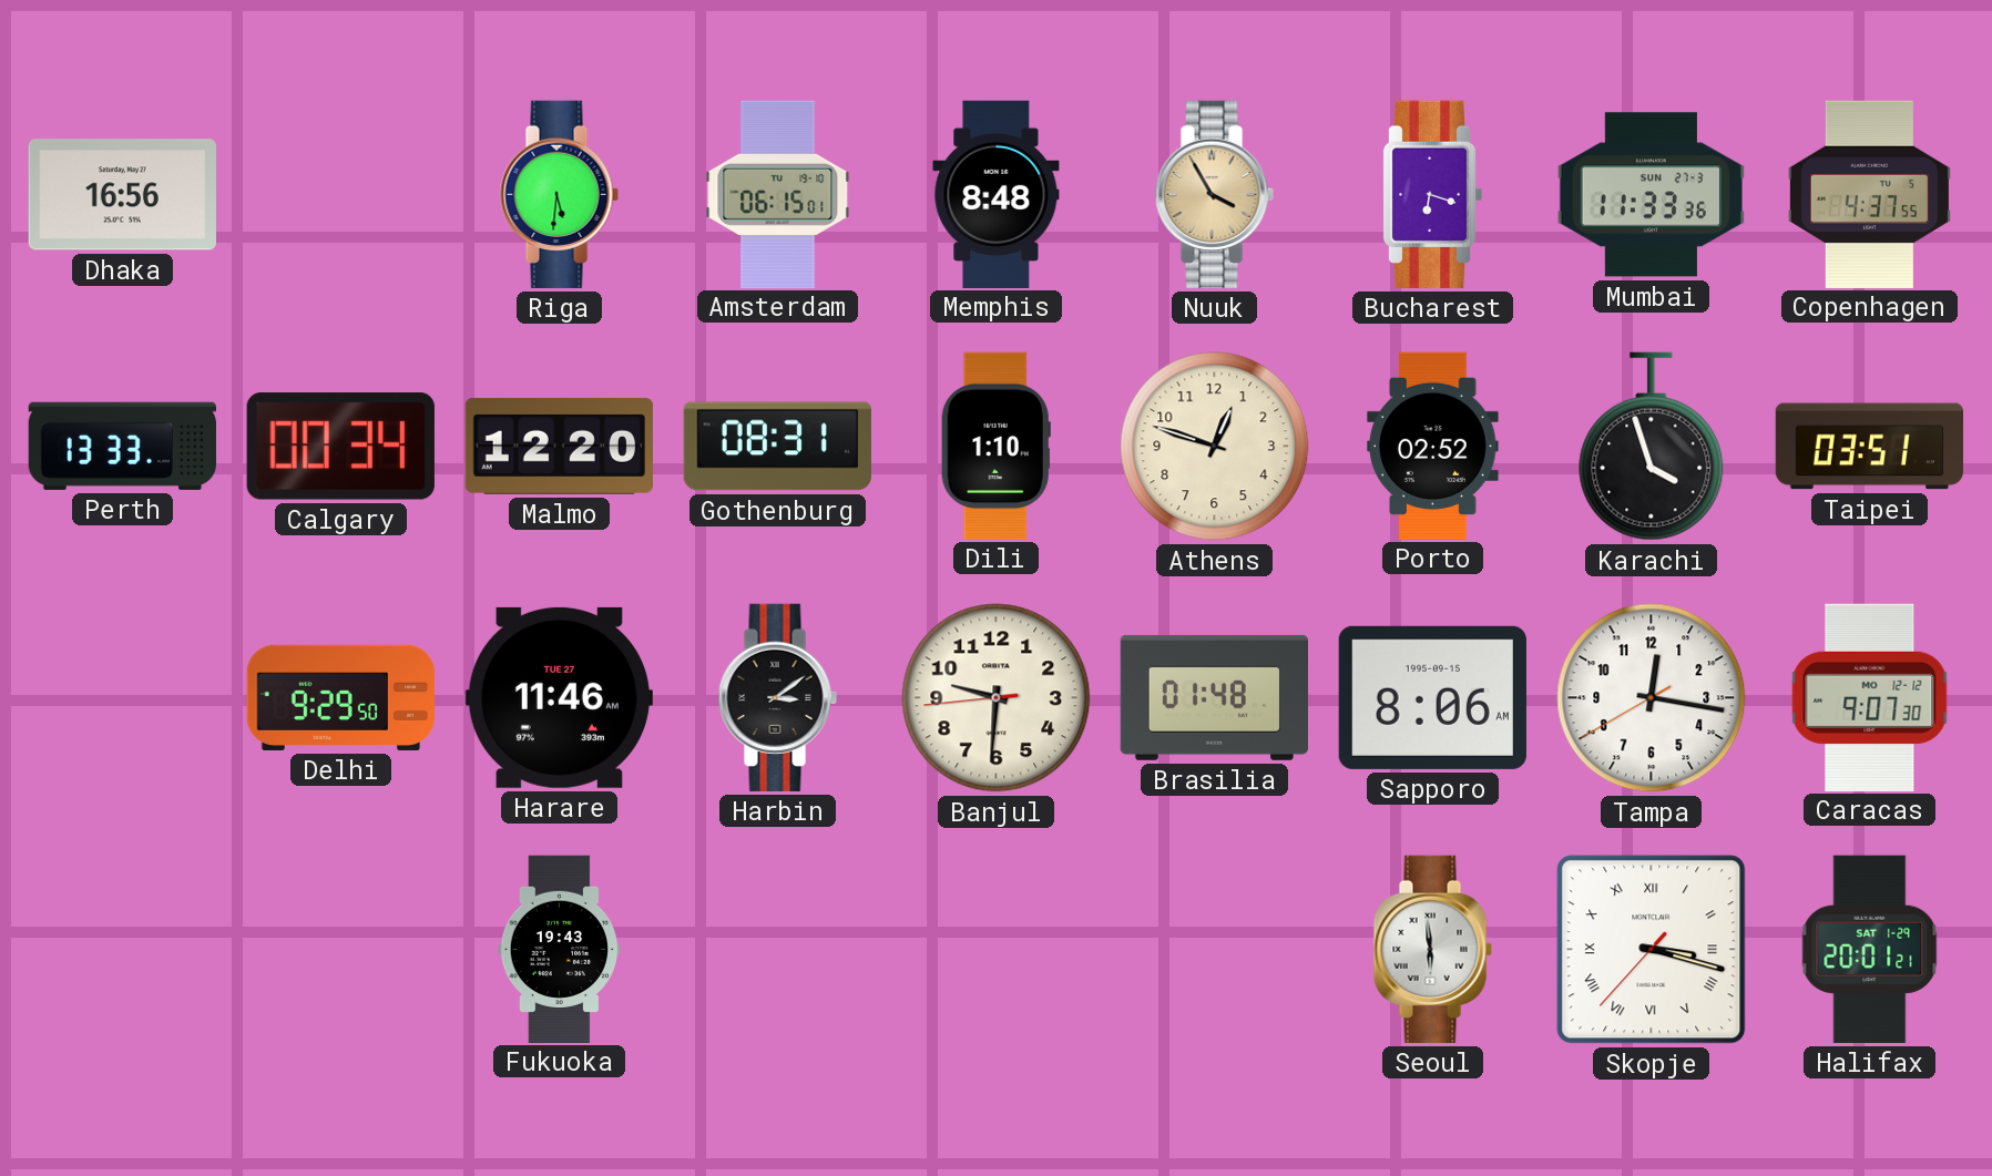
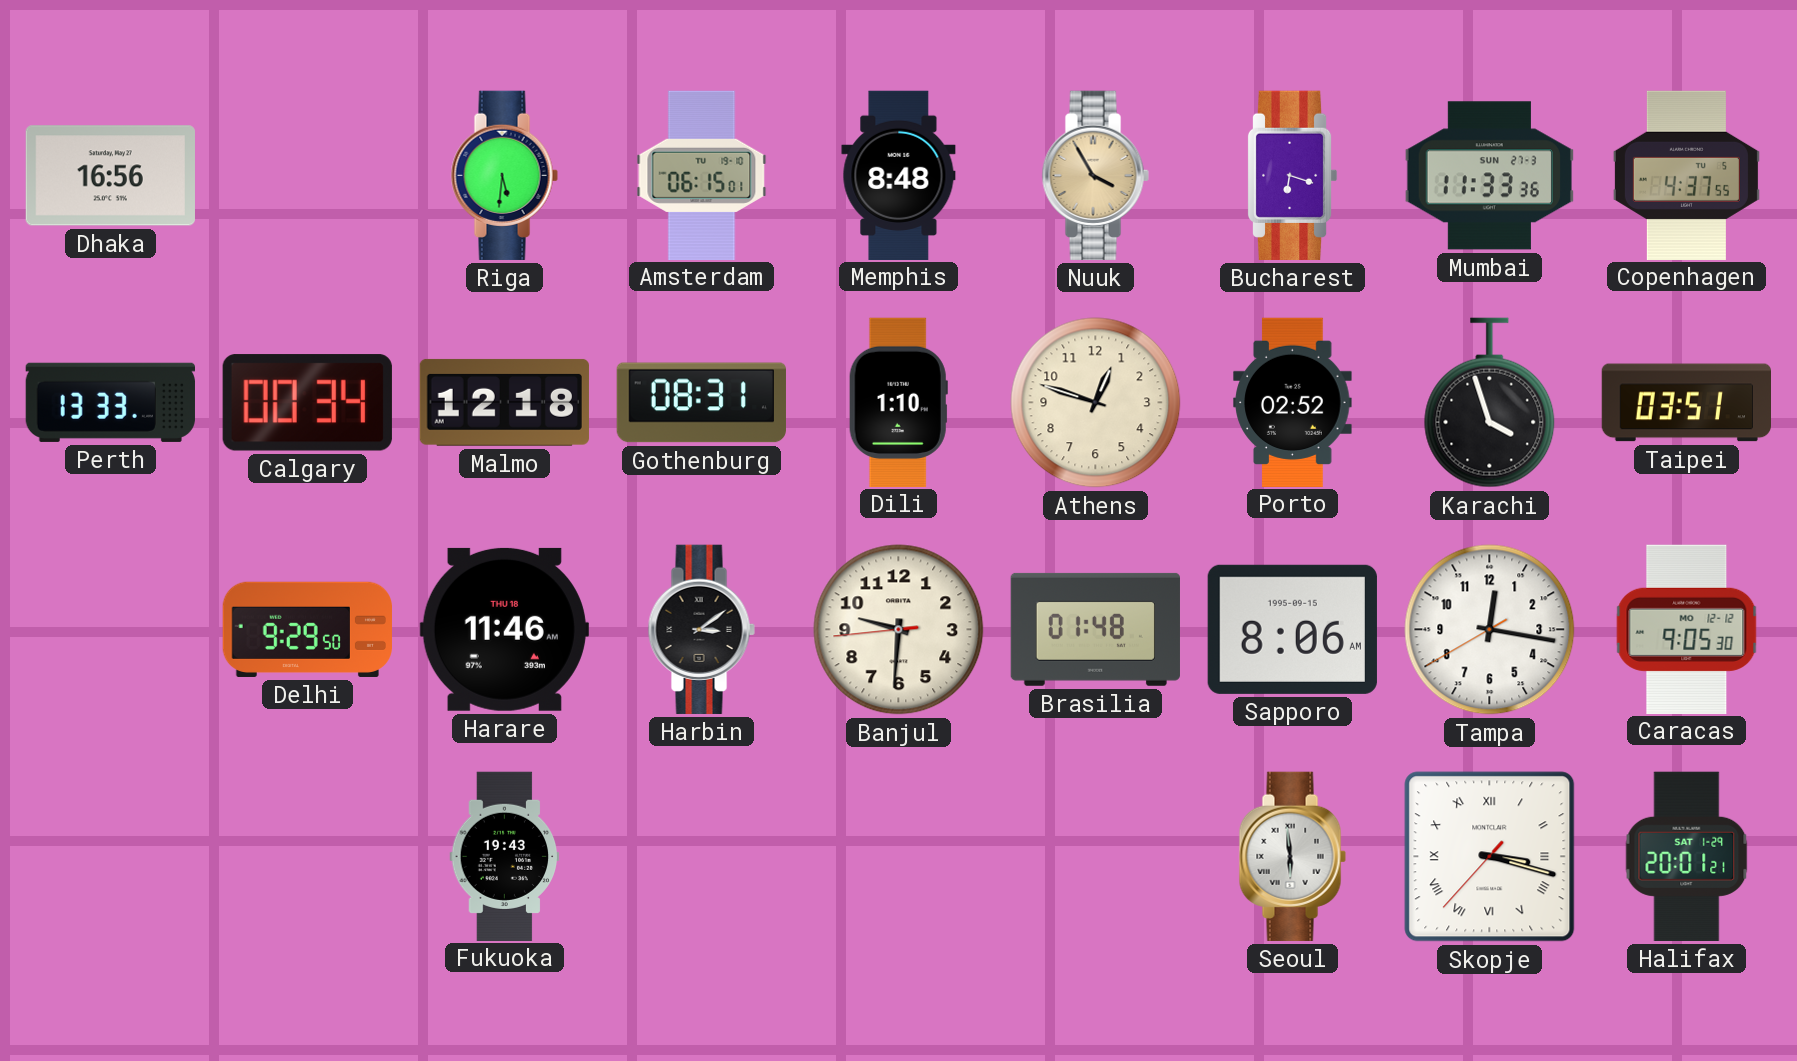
Malmo: 12:20 -> 12:18 (504, 402)
Harare date: TUE 27 -> THU 18 (504, 629)
Caracas: 9:07 -> 9:05 (1687, 629)
